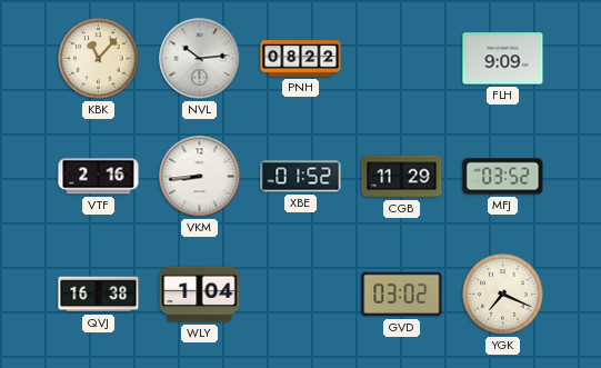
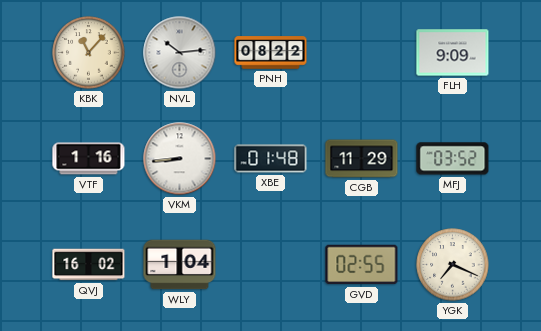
VTF: 2:16 -> 1:16 (89, 159)
XBE: 01:52 -> 01:48 (271, 159)
QVJ: 16:38 -> 16:02 (89, 265)
GVD: 03:02 -> 02:55 (362, 265)
